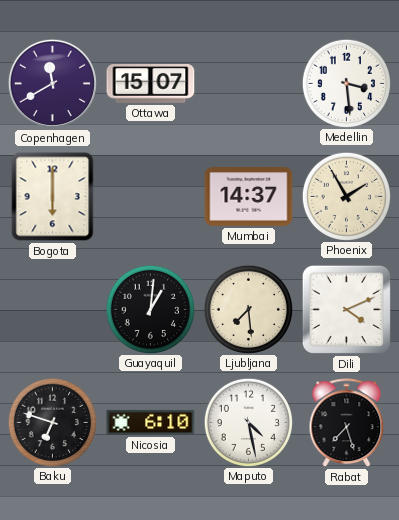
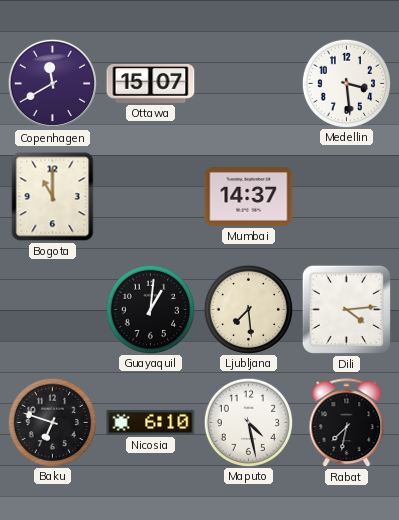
Bogota: 6:00 -> 11:00 (53, 197)
Phoenix: 1:55 -> none (346, 196)
Dili: 4:11 -> 4:14 (346, 309)
Rabat: 7:27 -> 7:32 (347, 423)
